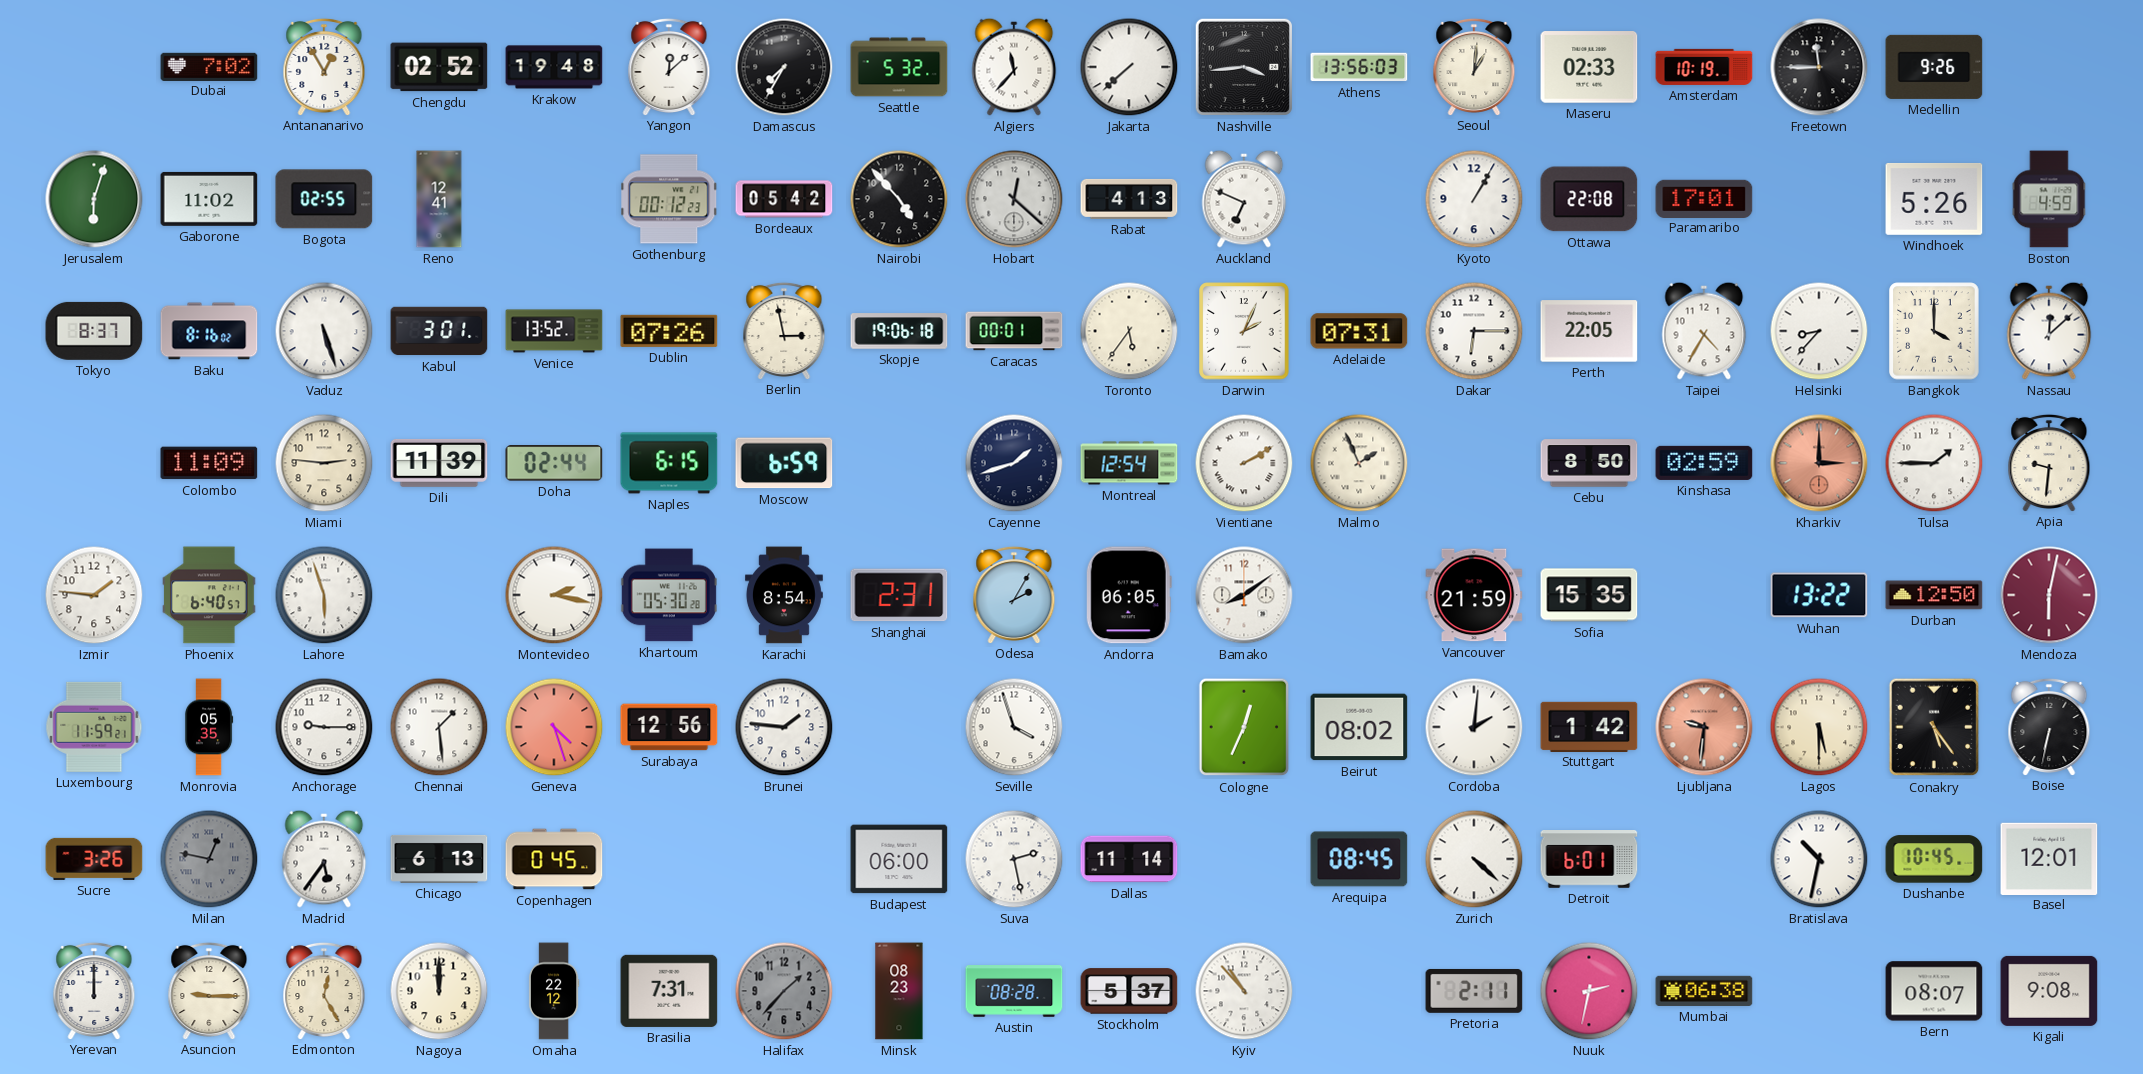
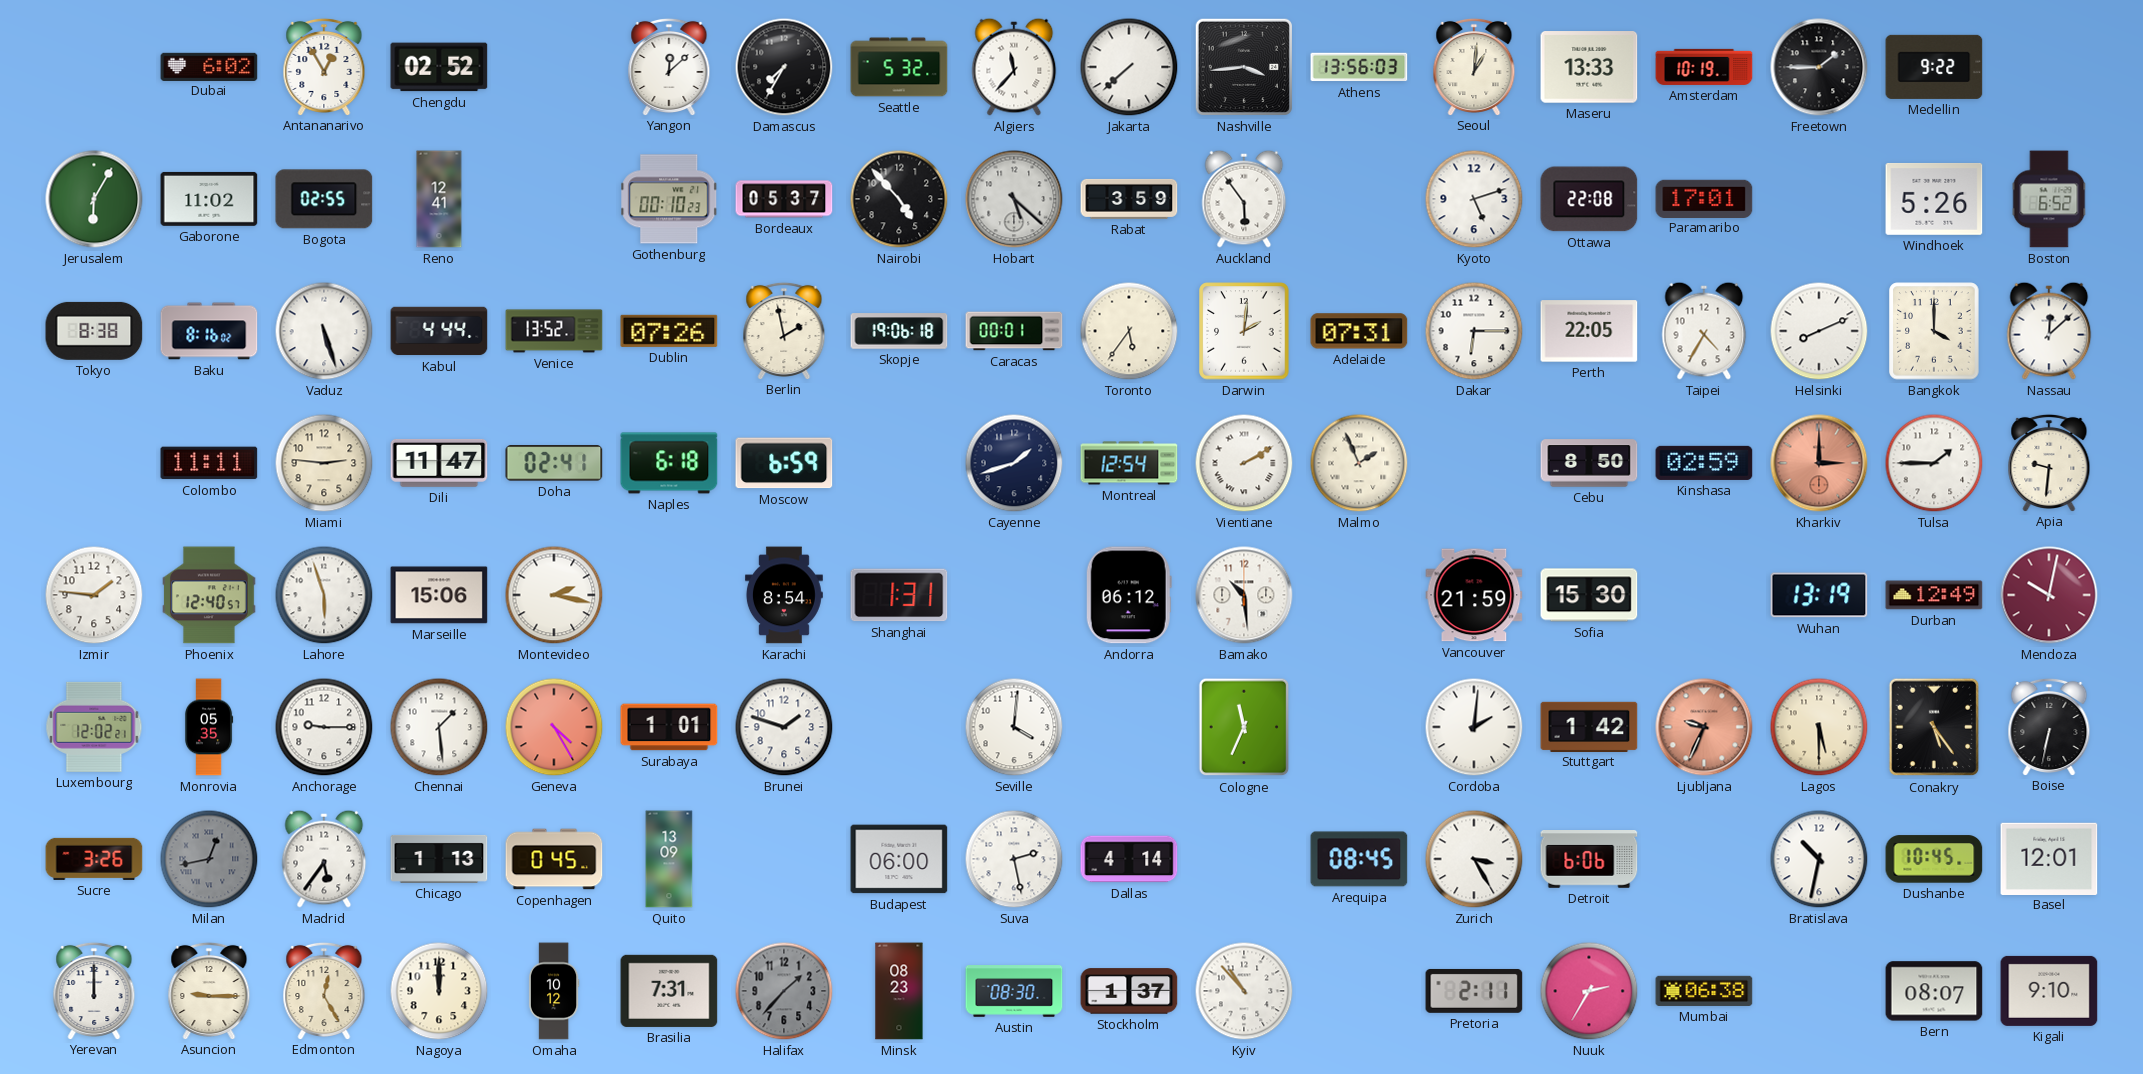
Dubai: 7:02 -> 6:02 (209, 66)
Krakow: 19:48 -> none (554, 67)
Maseru: 02:33 -> 13:33 (1589, 67)
Freetown: 11:45 -> 1:45 (1819, 67)
Medellin: 9:26 -> 9:22 (1934, 67)
Jerusalem: 6:03 -> 6:05 (94, 199)
Gothenburg: 00:12 -> 00:10 (669, 199)
Bordeaux: 05:42 -> 05:37 (784, 199)
Hobart: 12:22 -> 5:22 (1014, 199)
Rabat: 4:13 -> 3:59 (1129, 199)
Auckland: 6:49 -> 5:54 (1244, 199)
Kyoto: 1:05 -> 5:12 (1474, 199)
Boston: 4:59 -> 6:52 (2049, 199)
Tokyo: 8:37 -> 8:38 (94, 331)
Kabul: 3:01 -> 4:44 (439, 331)
Berlin: 2:58 -> 1:58 (784, 330)
Darwin: 2:04 -> 2:01 (1244, 331)
Helsinki: 8:37 -> 8:11 (1819, 331)
Colombo: 11:09 -> 11:11 (209, 463)
Dili: 11:39 -> 11:47 (439, 463)
Doha: 02:44 -> 02:41 (554, 463)
Naples: 6:15 -> 6:18 (669, 463)
Phoenix: 6:40 -> 12:40 (210, 595)
Marseille: none -> 15:06 (439, 595)
Khartoum: 05:30 -> none (669, 595)
Shanghai: 2:31 -> 1:31 (899, 595)
Odesa: 2:05 -> none (1014, 594)
Andorra: 06:05 -> 06:12 (1129, 595)
Bamako: 8:09 -> 10:29 (1244, 595)
Sofia: 15:35 -> 15:30 (1589, 595)
Wuhan: 13:22 -> 13:19 (1819, 595)
Durban: 12:50 -> 12:49 (1934, 595)
Mendoza: 6:02 -> 10:02 (2049, 595)
Luxembourg: 11:59 -> 12:02 (94, 727)
Geneva: 4:27 -> 4:25 (554, 727)
Surabaya: 12:56 -> 1:01 (669, 727)
Brunei: 1:46 -> 1:48 (784, 727)
Seville: 3:57 -> 4:01 (1014, 727)
Cologne: 12:34 -> 11:34 (1244, 727)
Beirut: 08:02 -> none (1359, 727)
Ljubljana: 9:31 -> 9:34 (1704, 727)
Milan: 12:47 -> 12:43 (209, 859)
Chicago: 6:13 -> 1:13 (439, 859)
Quito: none -> 13:09 (669, 859)
Dallas: 11:14 -> 4:14 (1129, 859)
Zurich: 4:22 -> 3:25 (1474, 859)
Detroit: 6:01 -> 6:06 (1589, 860)
Omaha: 22:12 -> 10:12 (554, 991)
Austin: 08:28 -> 08:30 (1014, 991)
Stockholm: 5:37 -> 1:37 (1129, 991)
Nuuk: 2:32 -> 2:35 (1589, 991)
Kigali: 9:08 -> 9:10 (2049, 991)
